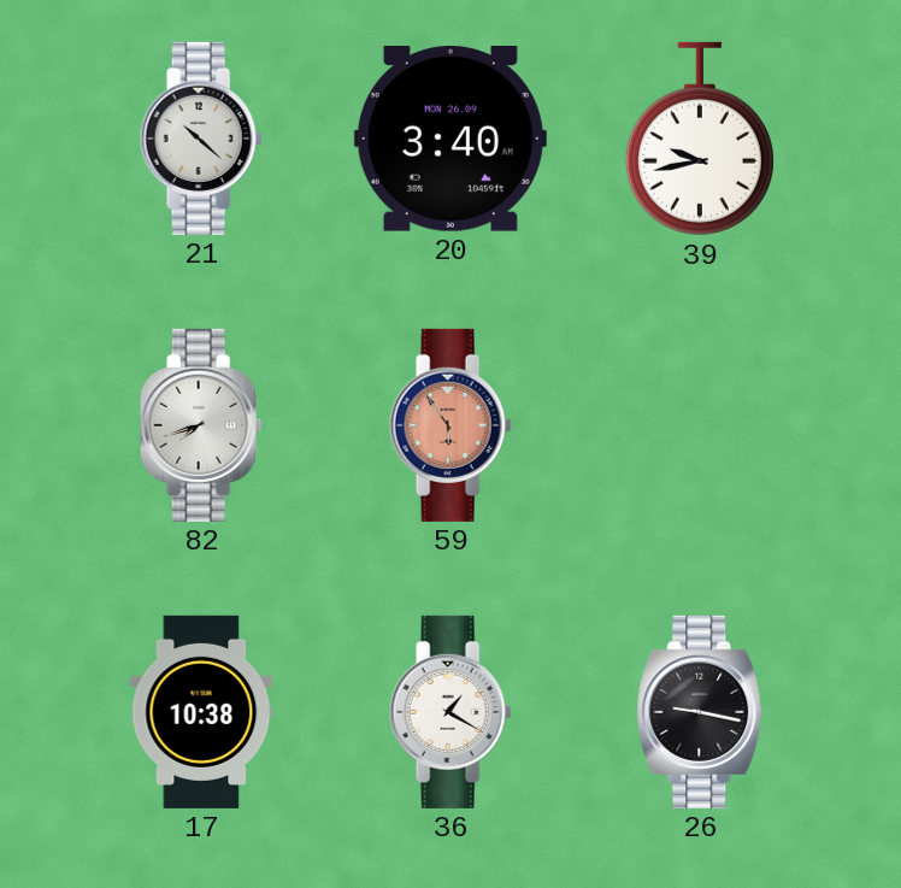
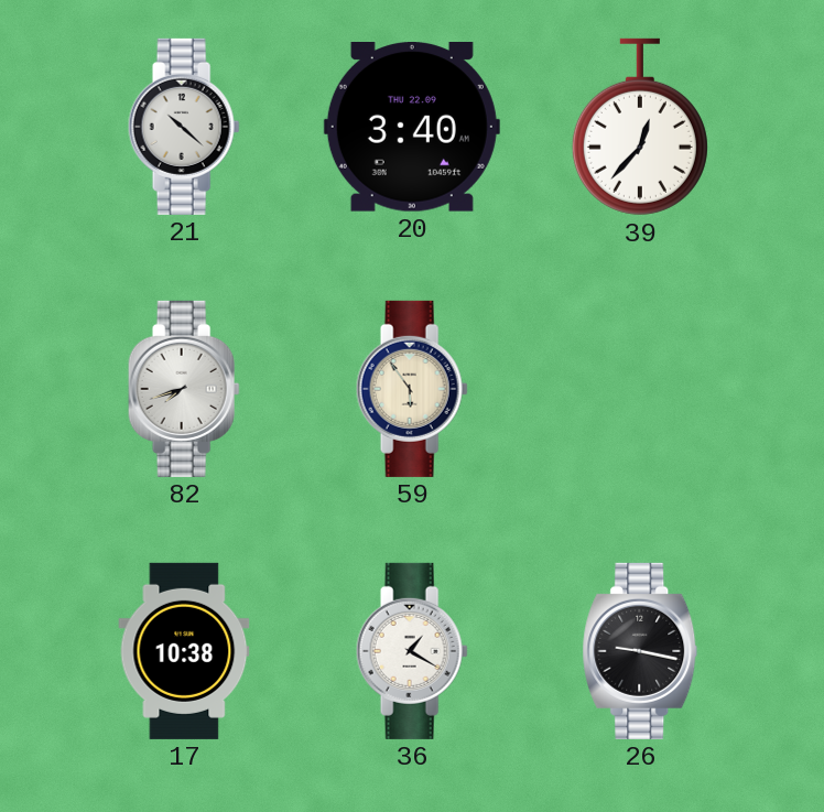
20 date: MON 26.09 -> THU 22.09 (412, 128)
39: 9:43 -> 12:37 (640, 127)
59 dial: salmon -> cream (412, 389)
